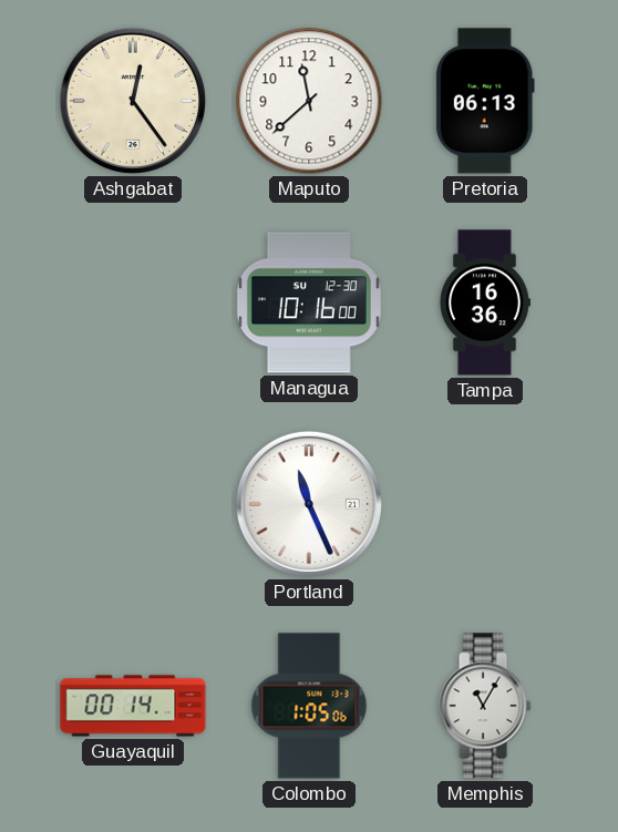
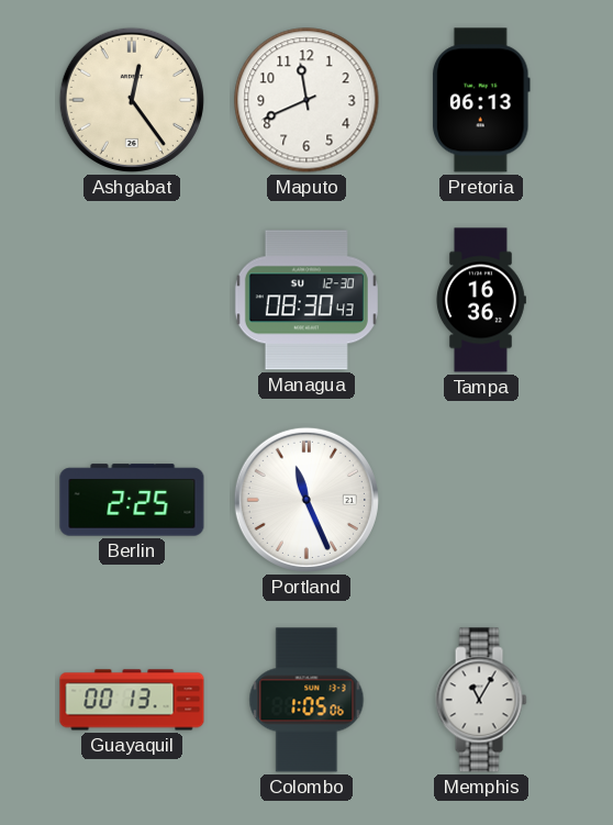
Maputo: 11:38 -> 11:41 (306, 100)
Managua: 10:16 -> 08:30 (306, 300)
Berlin: none -> 2:25 (132, 500)
Guayaquil: 00:14 -> 00:13 (132, 700)
